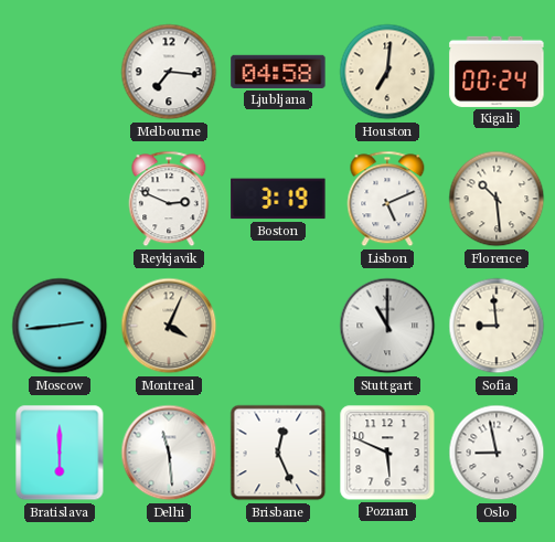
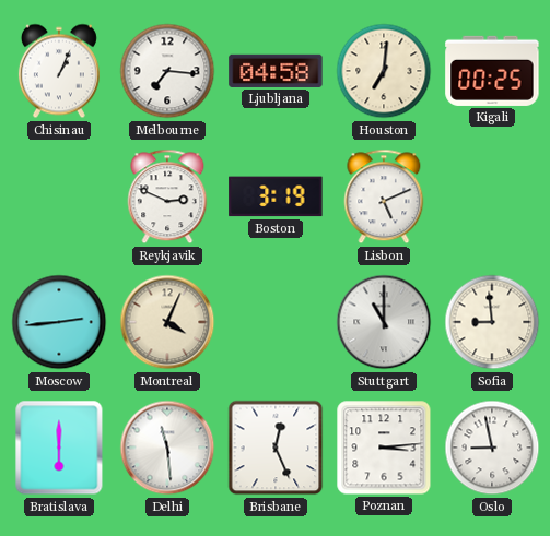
Chisinau: none -> 1:04 (59, 71)
Kigali: 00:24 -> 00:25 (492, 71)
Florence: 10:29 -> none (497, 199)
Poznan: 5:49 -> 3:14 (384, 448)
